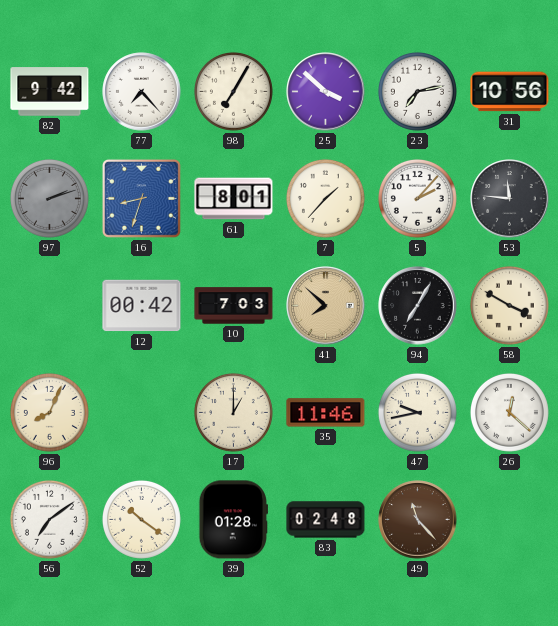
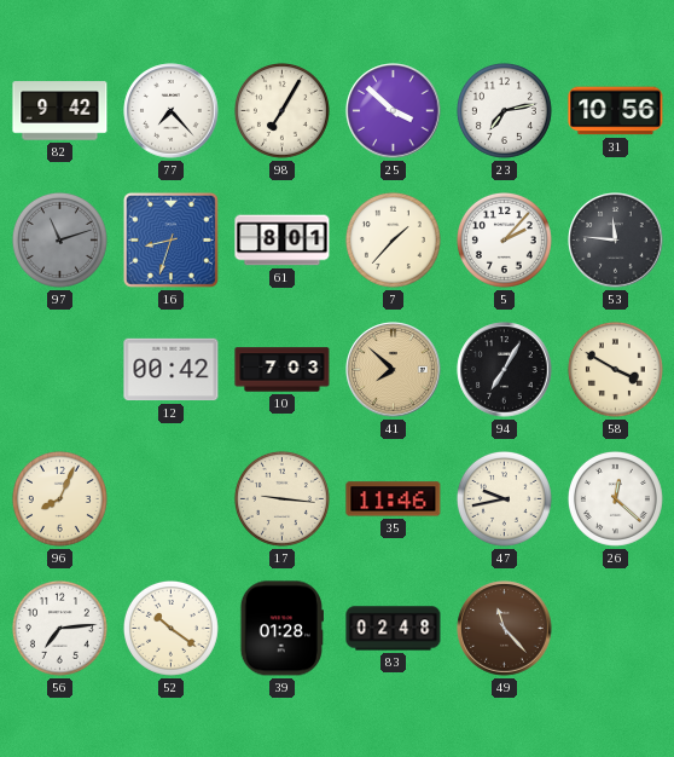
97: 2:12 -> 11:12 (59, 239)
17: 1:00 -> 9:16 (281, 498)
56: 7:09 -> 7:14 (59, 628)
